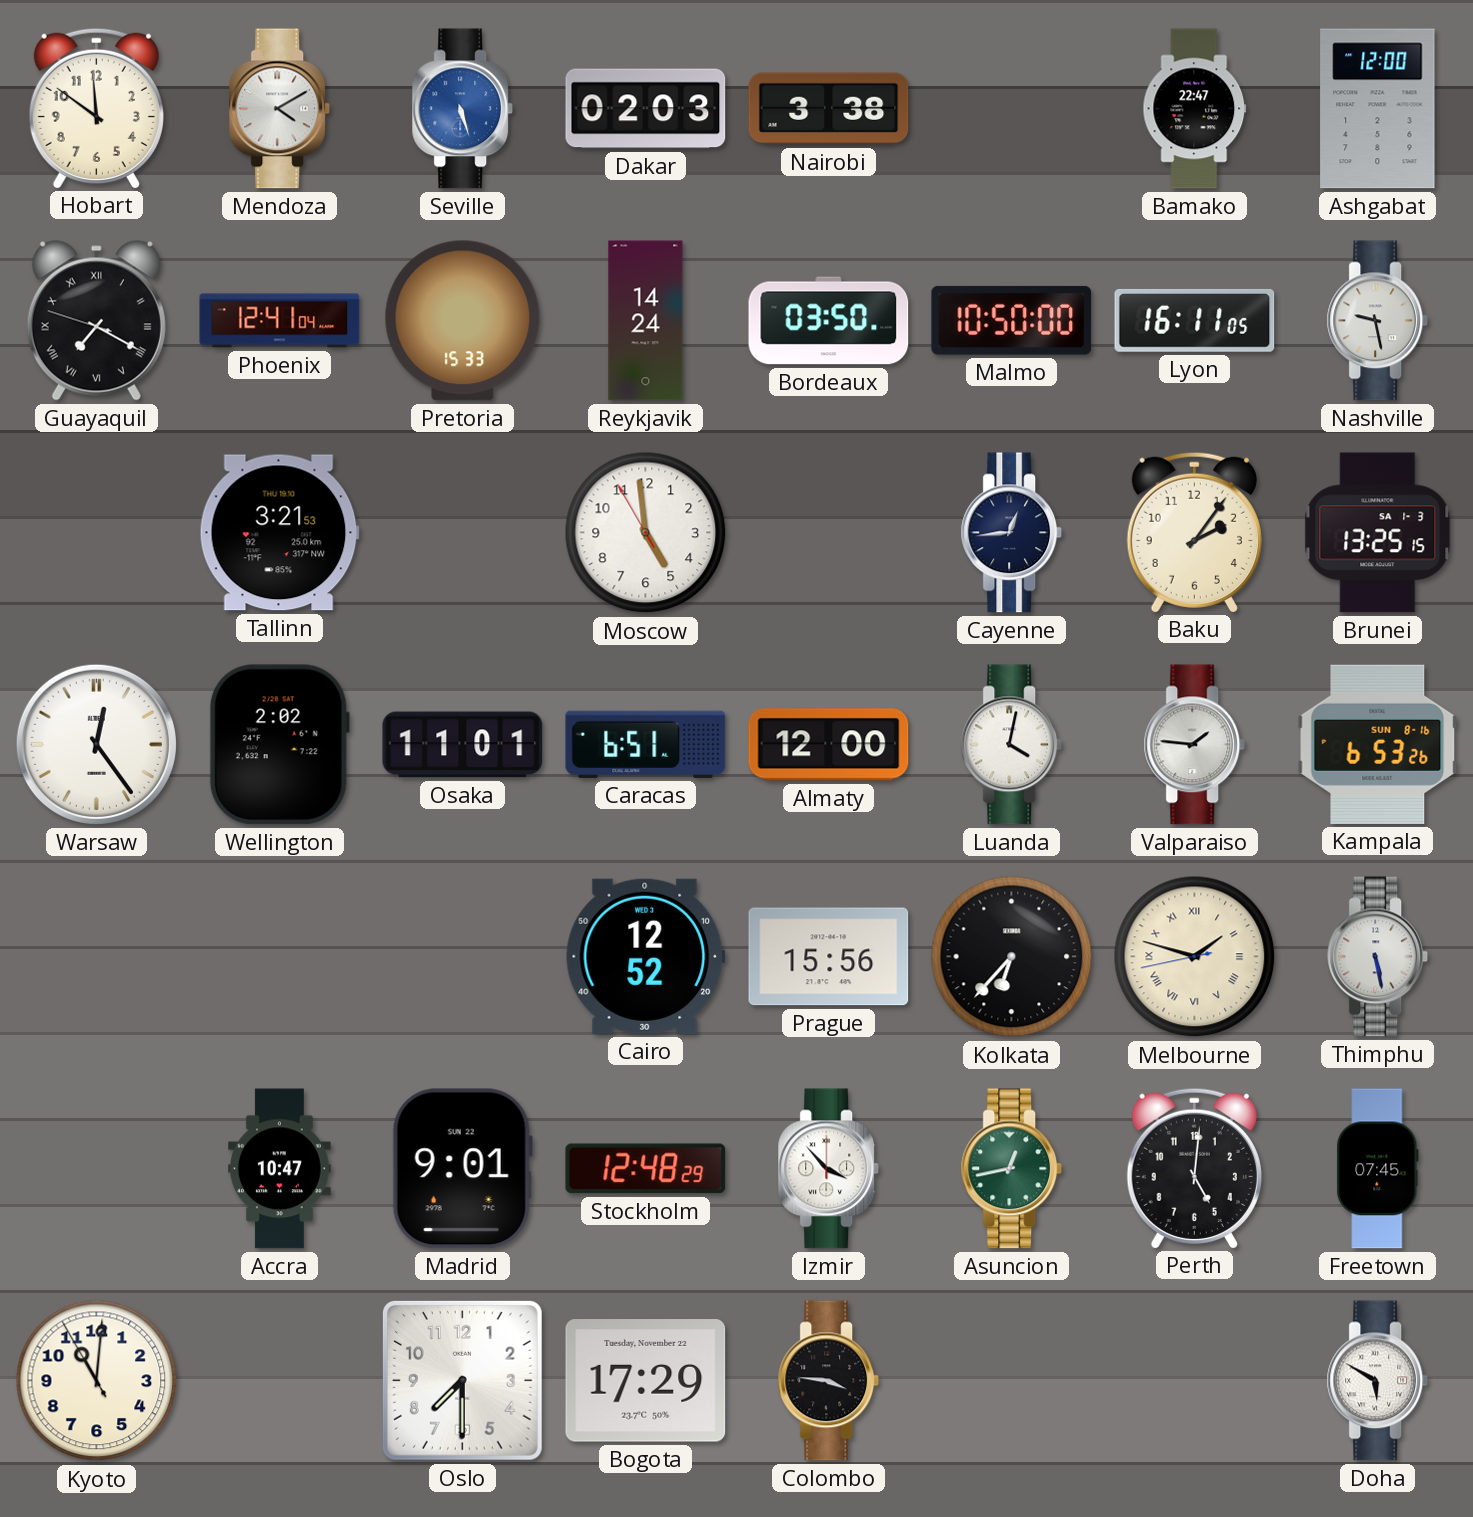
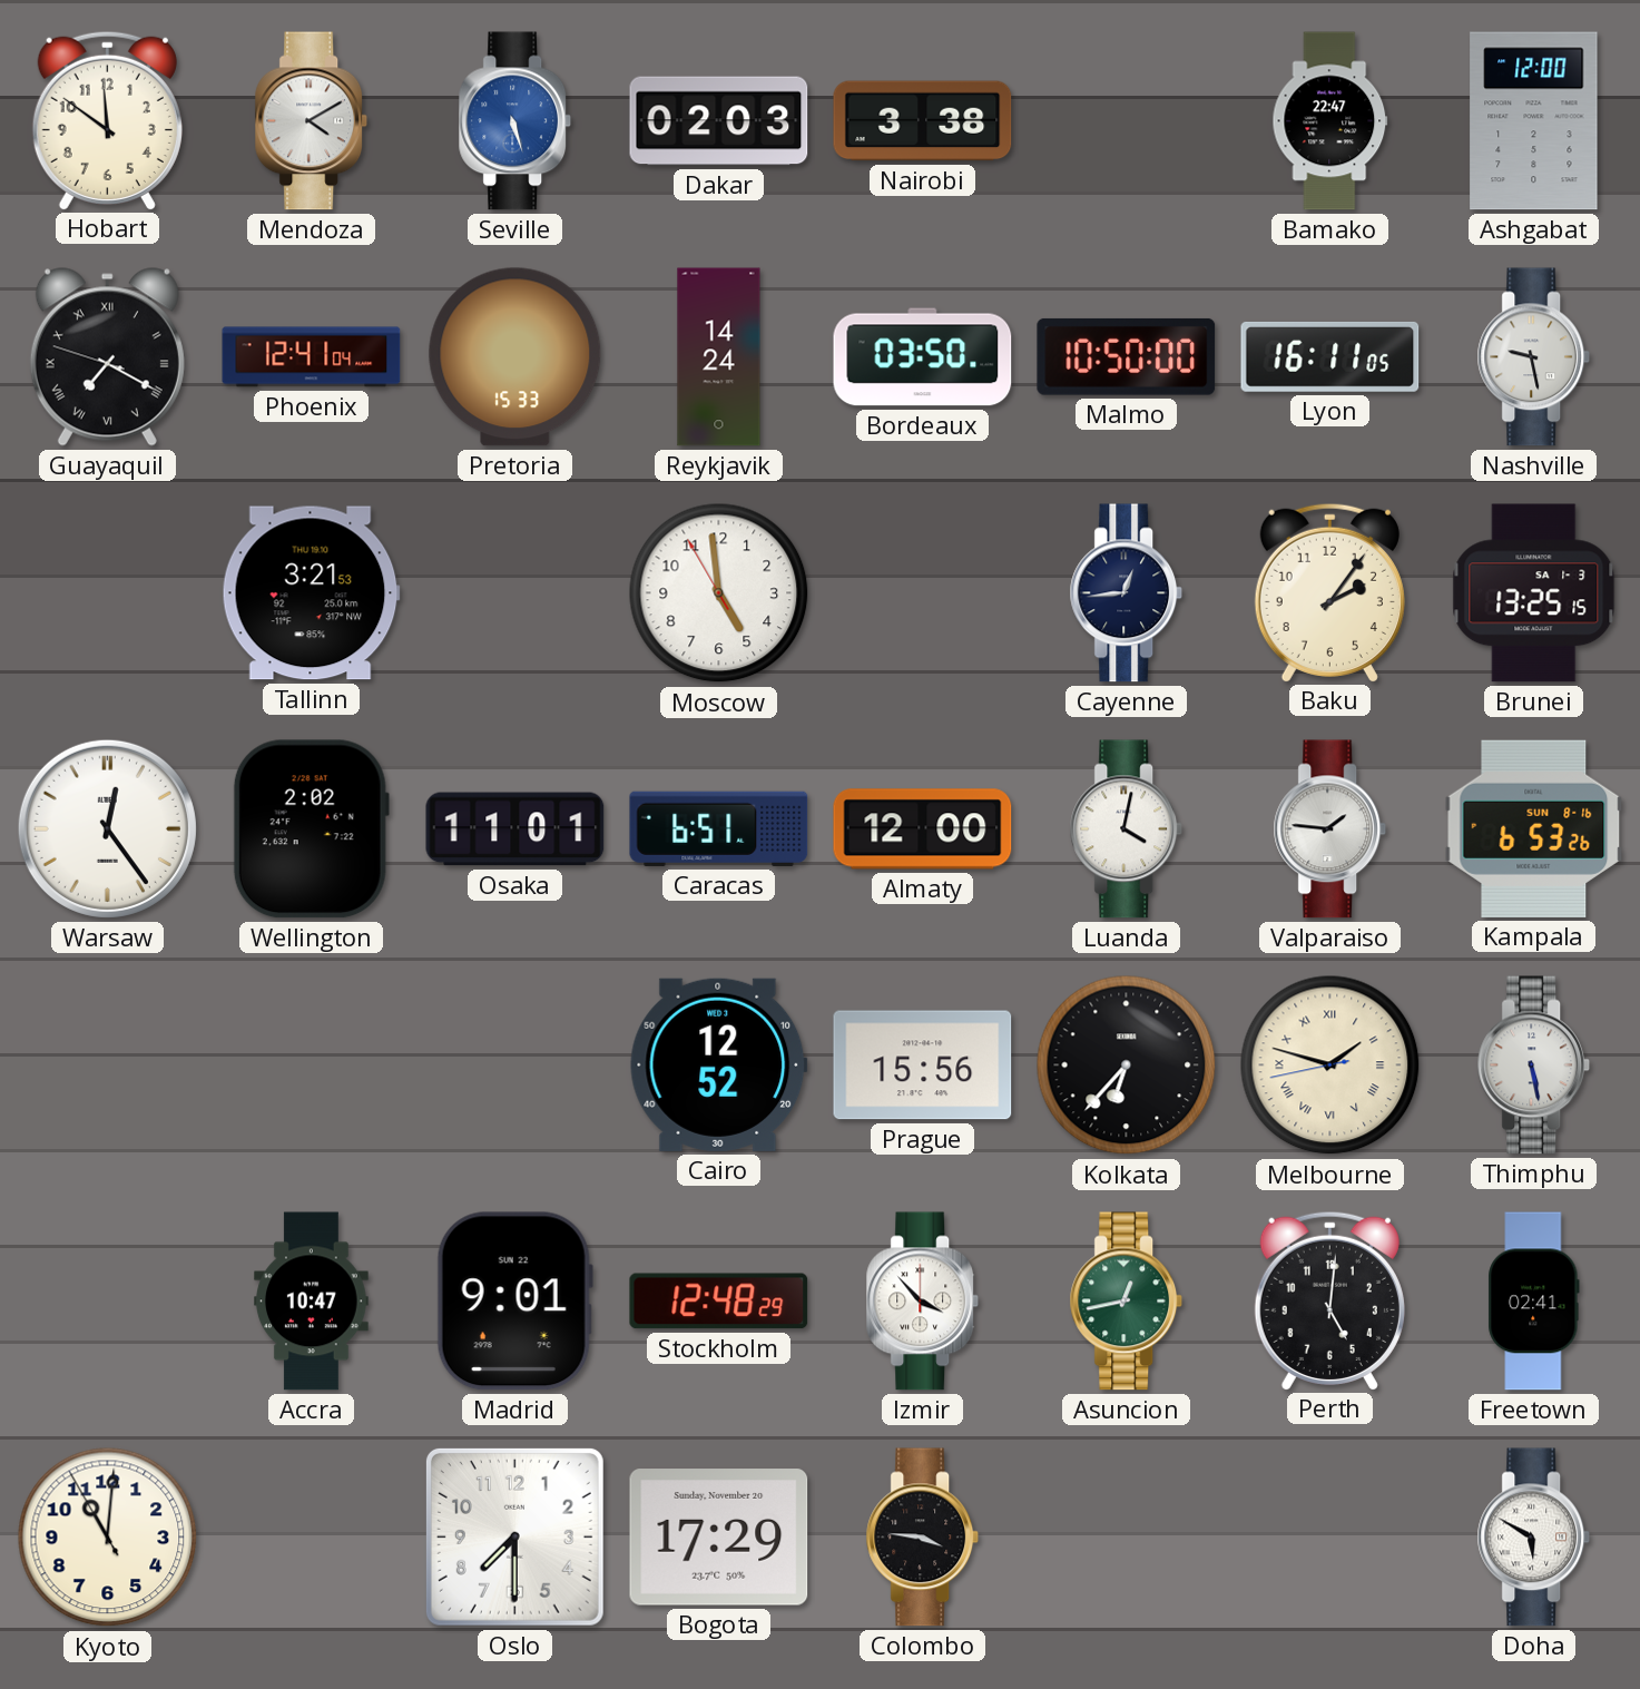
Freetown: 07:45 -> 02:41 (1534, 1302)
Bogota date: Tuesday, November 22 -> Sunday, November 20 (719, 1538)
